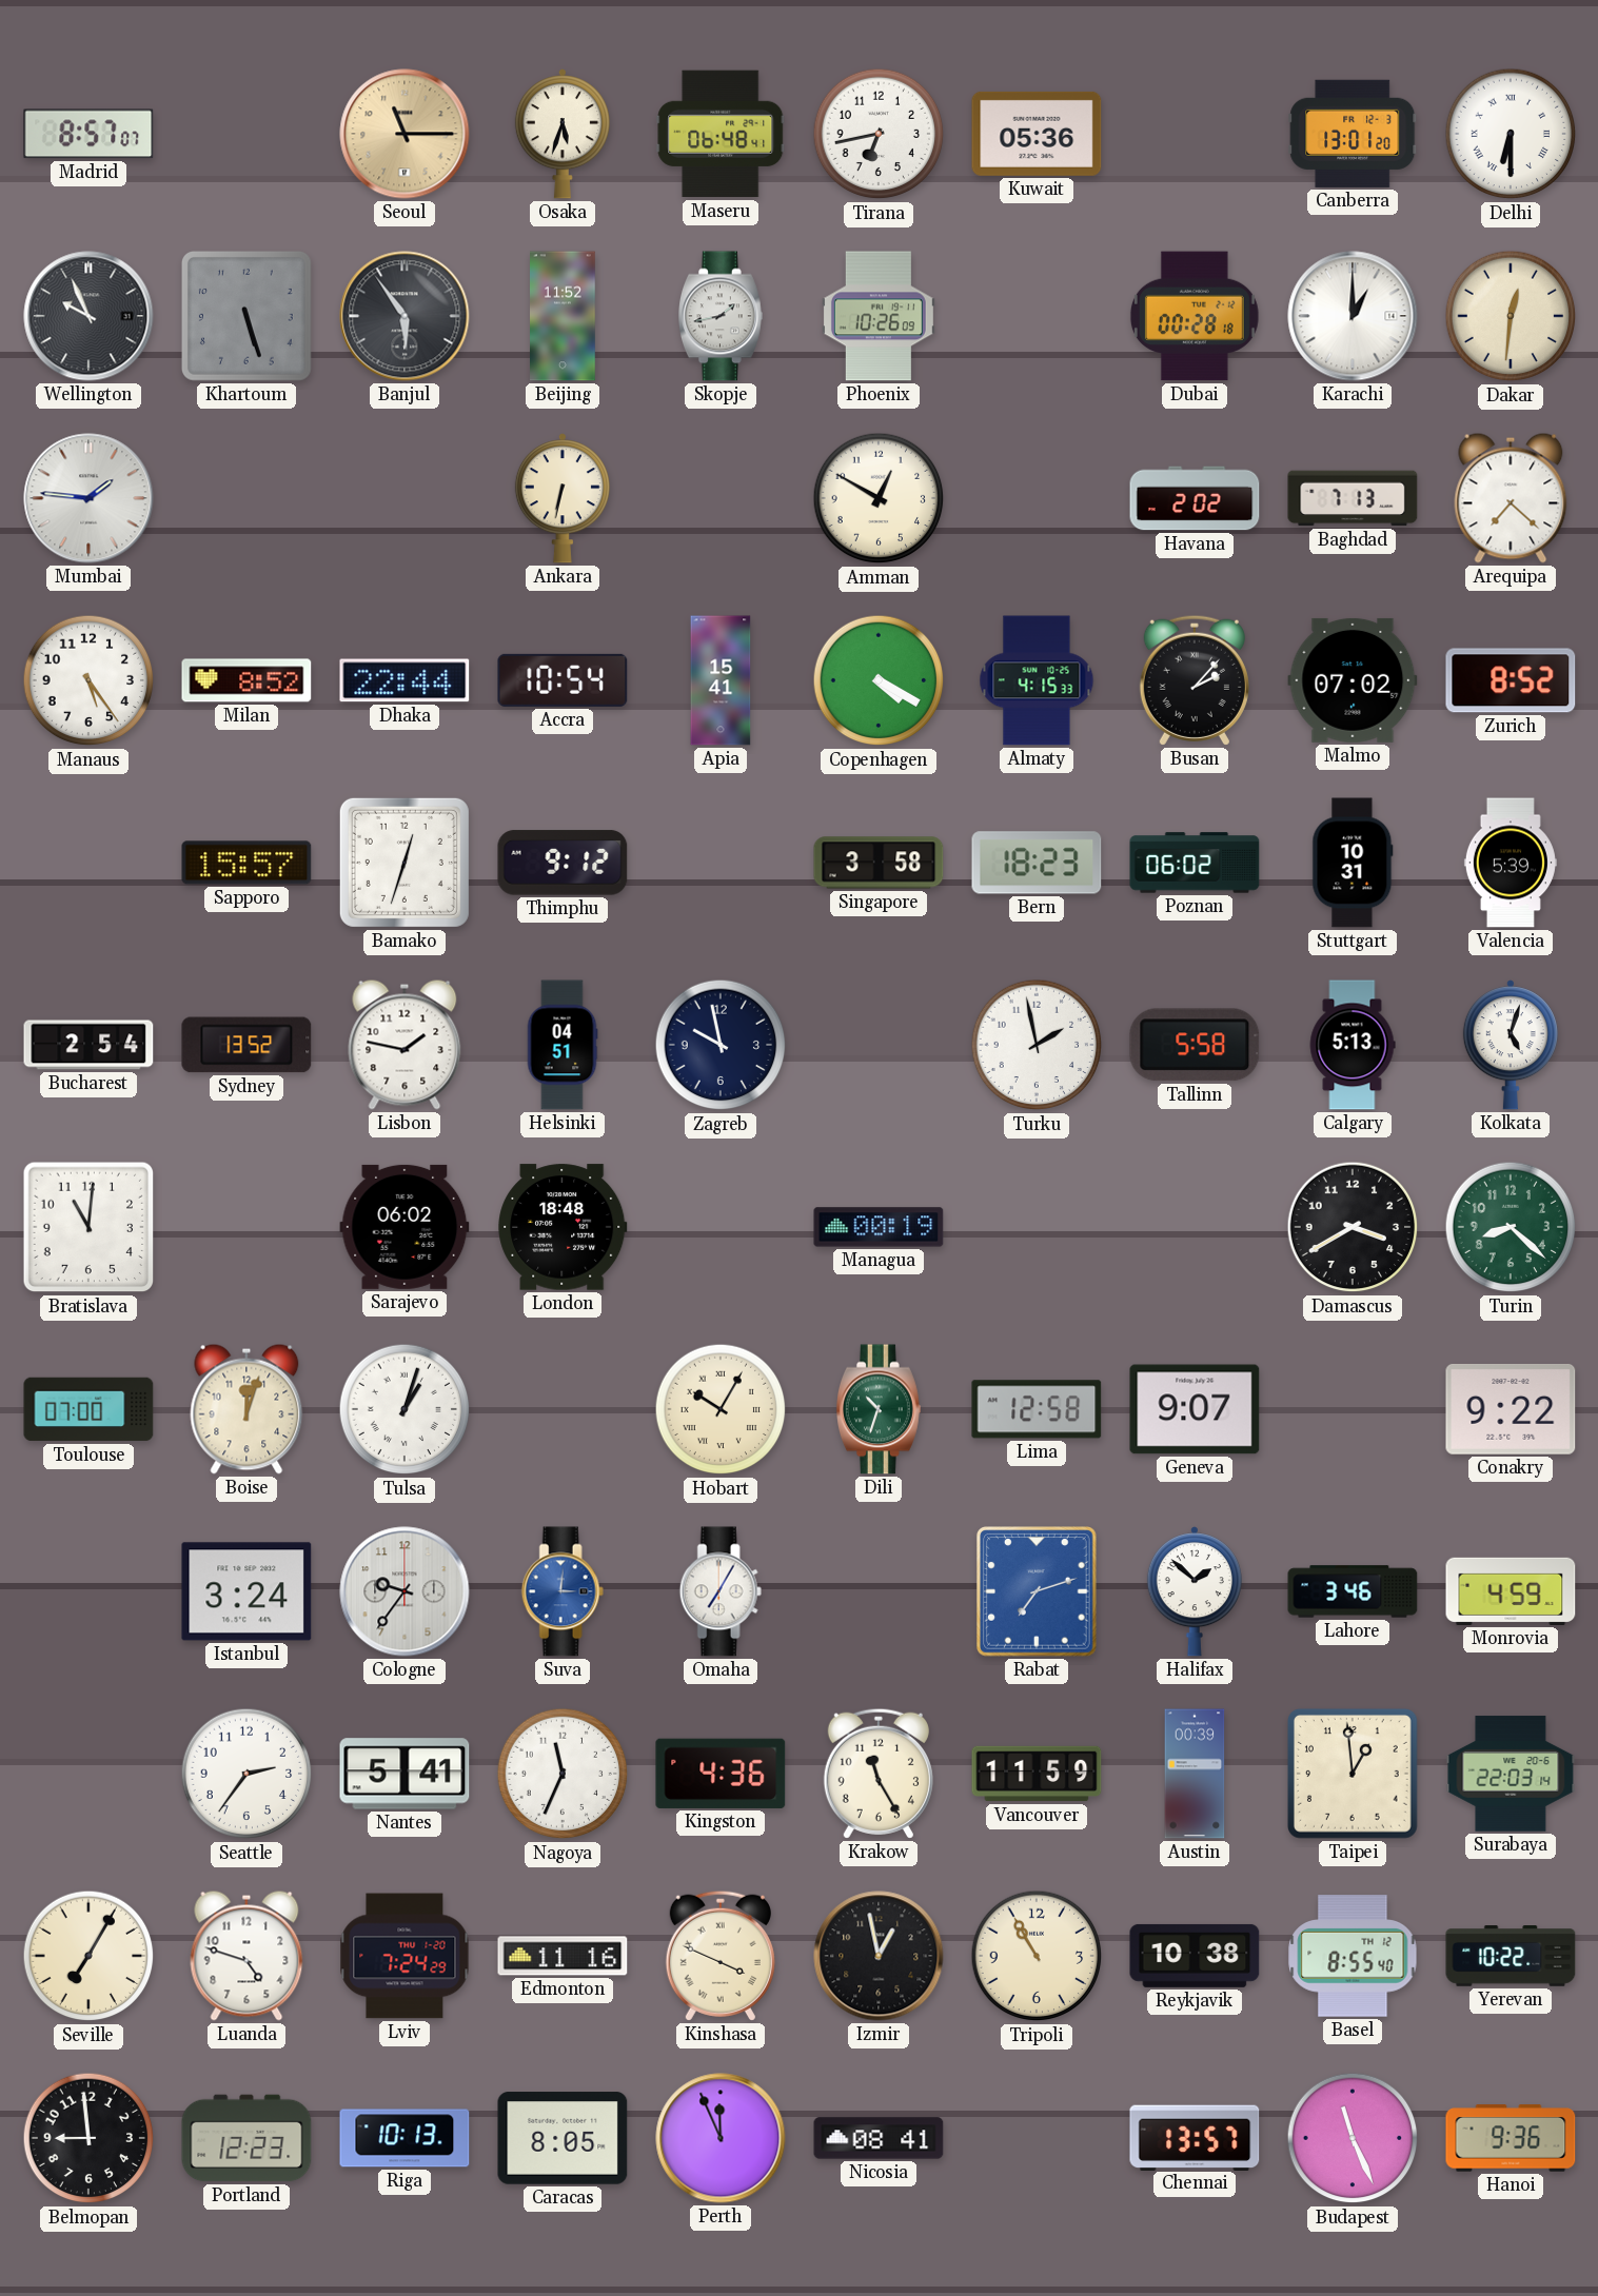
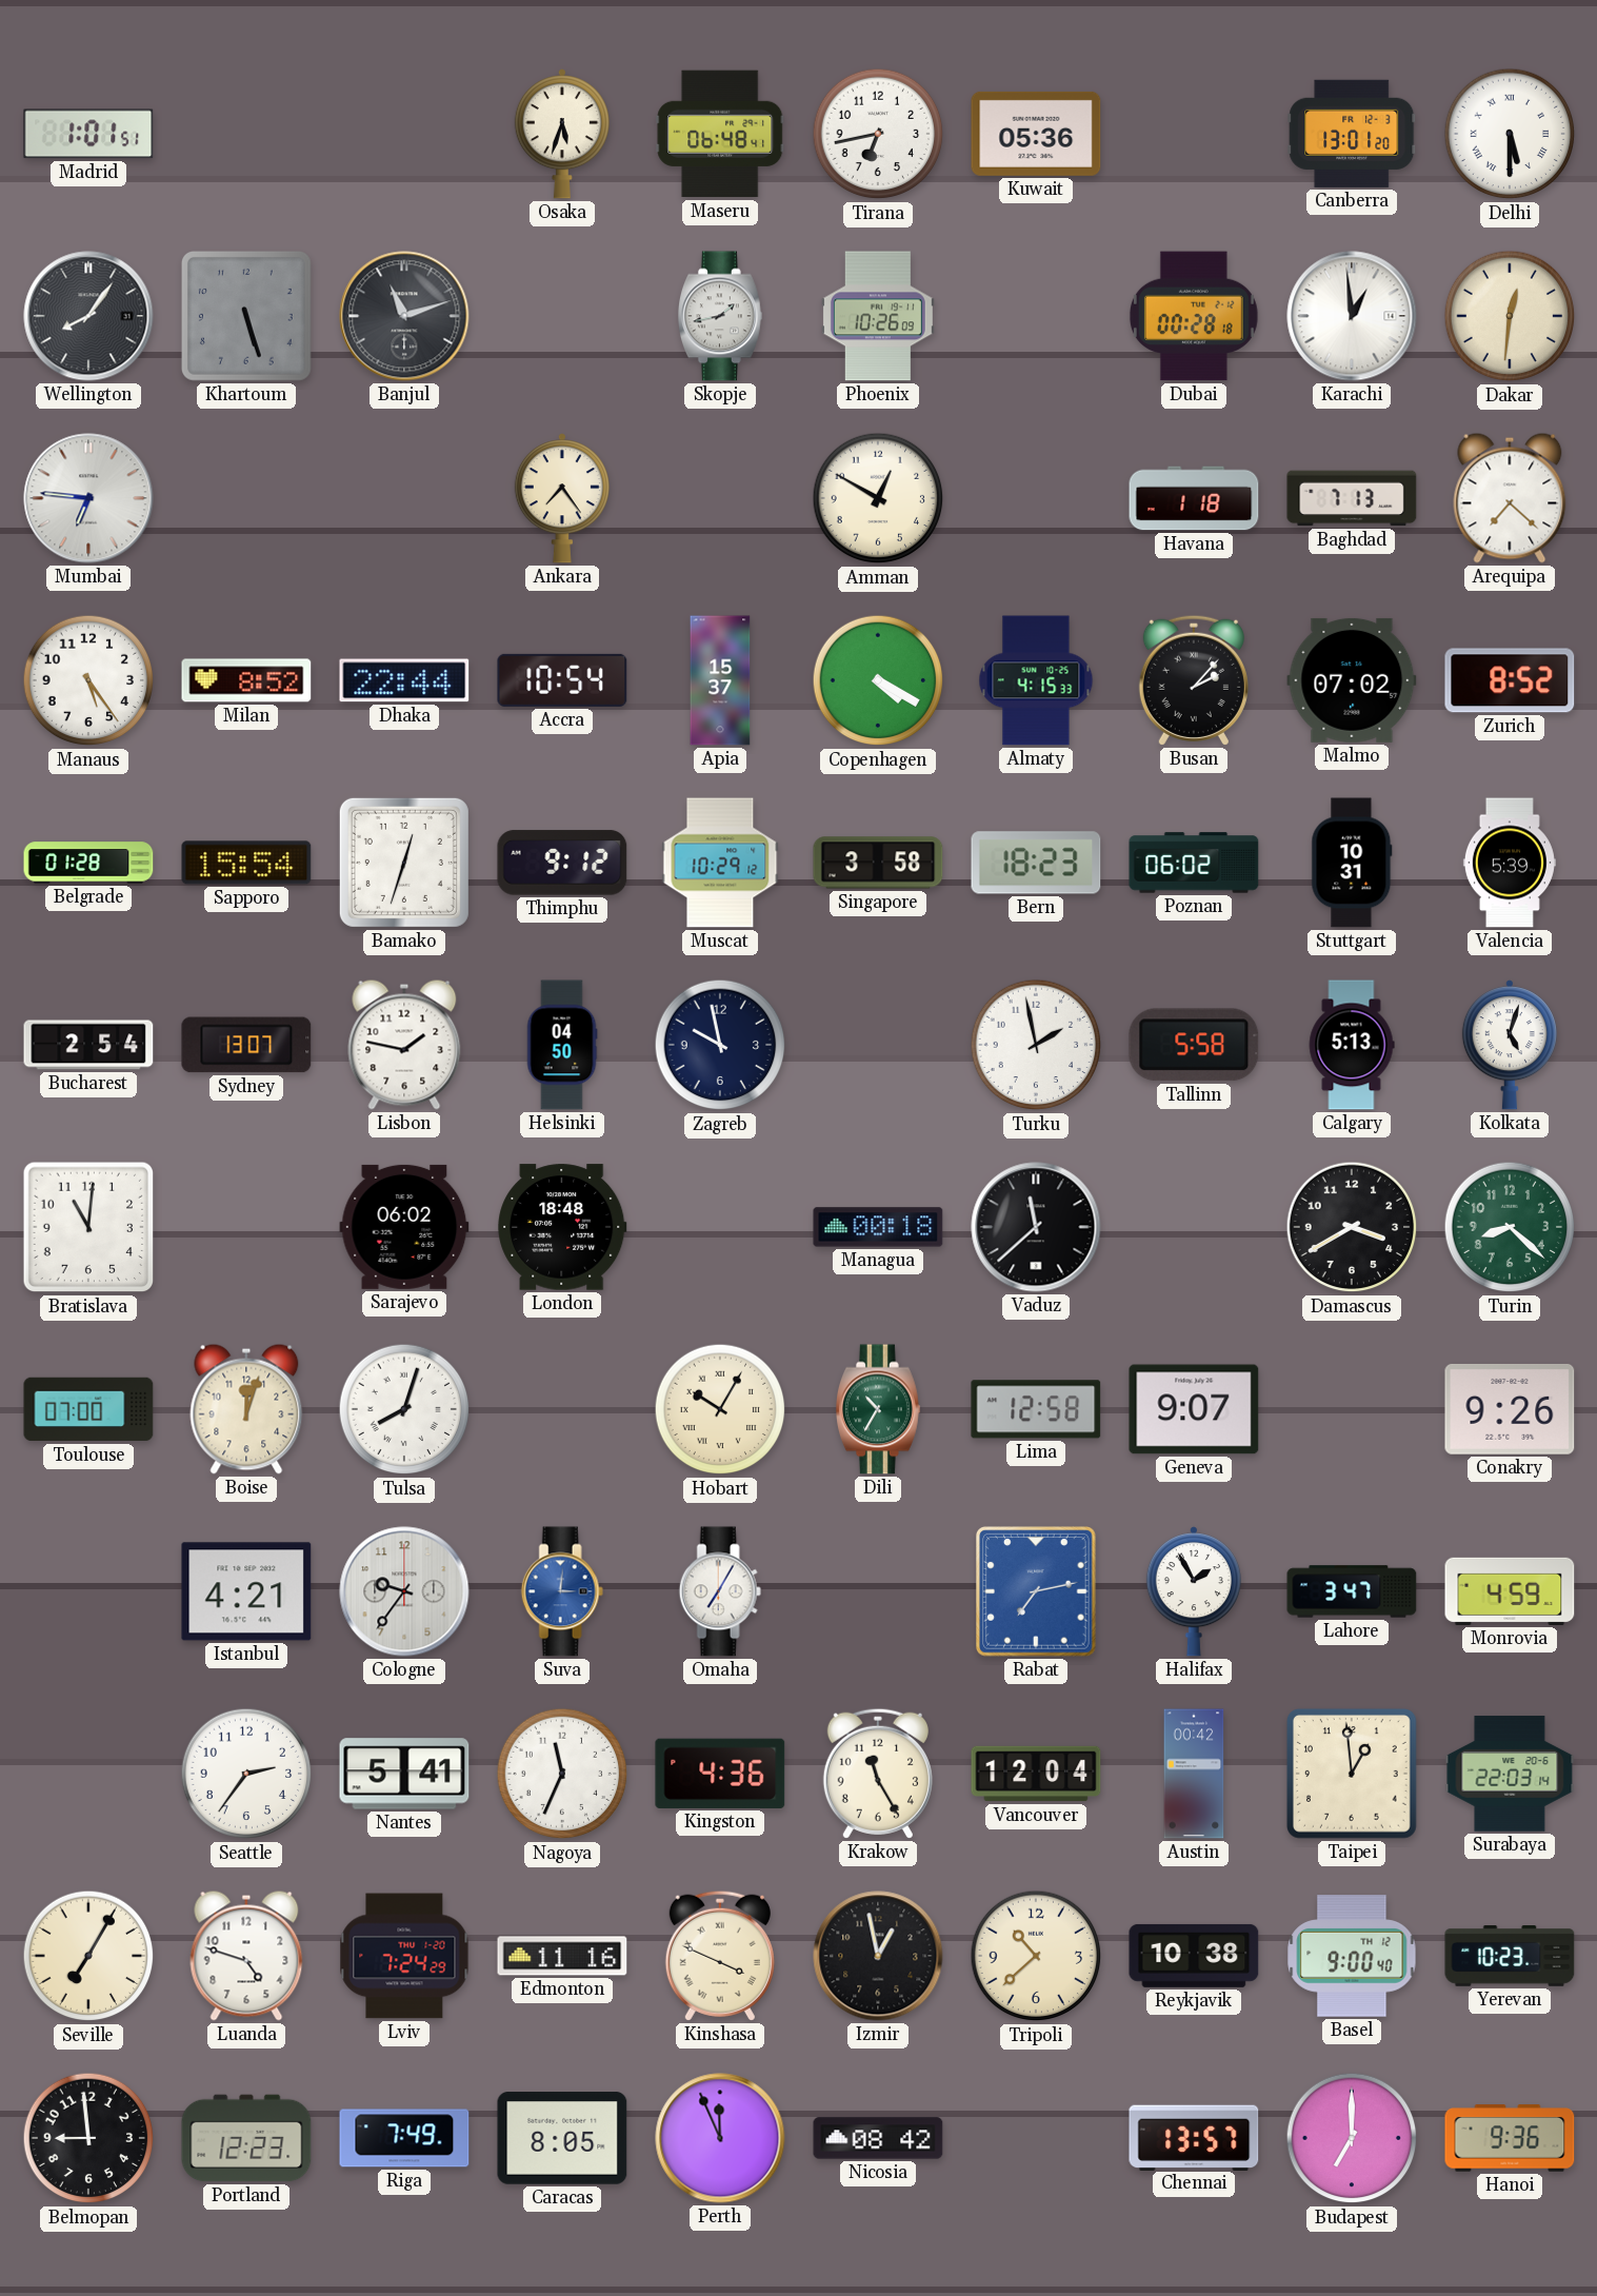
Madrid: 8:57 -> 1:01 (88, 134)
Seoul: 11:15 -> none (405, 134)
Delhi: 6:30 -> 5:30 (1510, 134)
Wellington: 9:56 -> 8:06 (88, 316)
Banjul: 5:54 -> 11:12 (404, 316)
Beijing: 11:52 -> none (564, 316)
Karachi: 1:00 -> 12:59 (1352, 316)
Mumbai: 1:46 -> 6:46 (88, 498)
Ankara: 6:32 -> 7:24 (562, 498)
Havana: 2:02 -> 1:18 (1194, 498)
Apia: 15:41 -> 15:37 (720, 680)
Belgrade: none -> 01:28 (88, 863)
Sapporo: 15:57 -> 15:54 (246, 863)
Muscat: none -> 10:29 (720, 863)
Sydney: 13:52 -> 13:07 (246, 1045)
Helsinki: 04:51 -> 04:50 (562, 1045)
Managua: 00:19 -> 00:18 (878, 1227)
Vaduz: none -> 11:38 (1036, 1227)
Tulsa: 1:03 -> 8:03 (404, 1409)
Dili: 10:33 -> 10:35 (879, 1409)
Conakry: 9:22 -> 9:26 (1510, 1409)
Istanbul: 3:24 -> 4:21 (246, 1591)
Rabat: 7:12 -> 7:13 (1036, 1591)
Halifax: 1:52 -> 1:55 (1194, 1591)
Lahore: 3:46 -> 3:47 (1352, 1591)
Vancouver: 11:59 -> 12:04 (1036, 1774)
Austin: 00:39 -> 00:42 (1194, 1774)
Tripoli: 10:55 -> 10:38 (1036, 1956)
Basel: 8:55 -> 9:00 (1352, 1956)
Yerevan: 10:22 -> 10:23 (1510, 1957)
Riga: 10:13 -> 7:49 (404, 2138)
Nicosia: 08:41 -> 08:42 (878, 2138)
Budapest: 11:26 -> 7:00 (1352, 2138)
